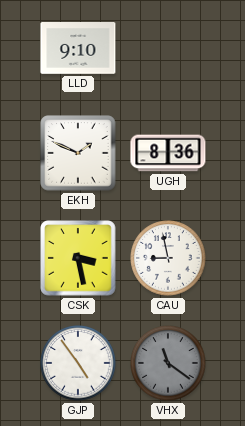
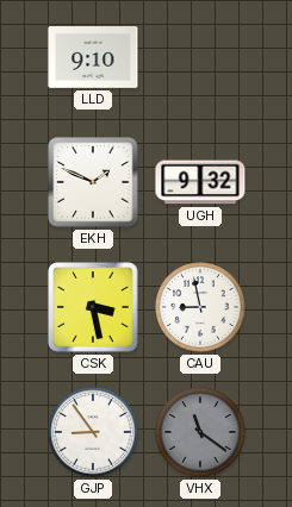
UGH: 8:36 -> 9:32 (200, 182)
GJP: 4:54 -> 8:54 (93, 432)
